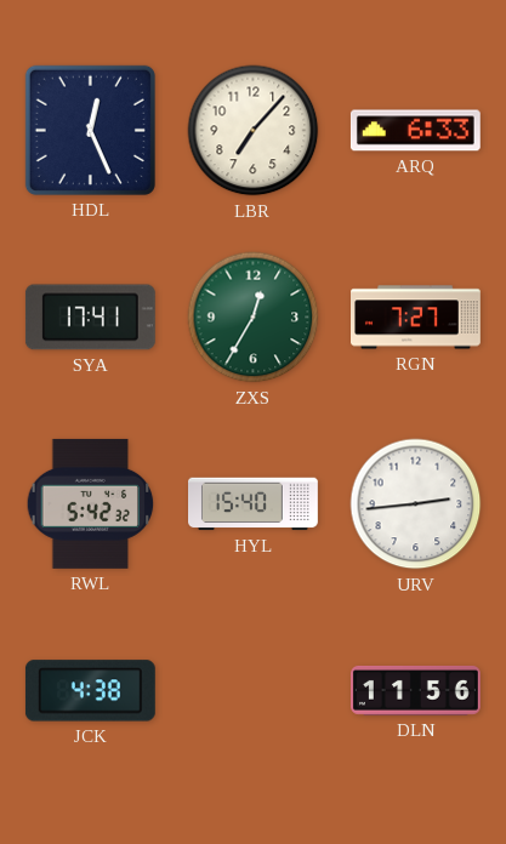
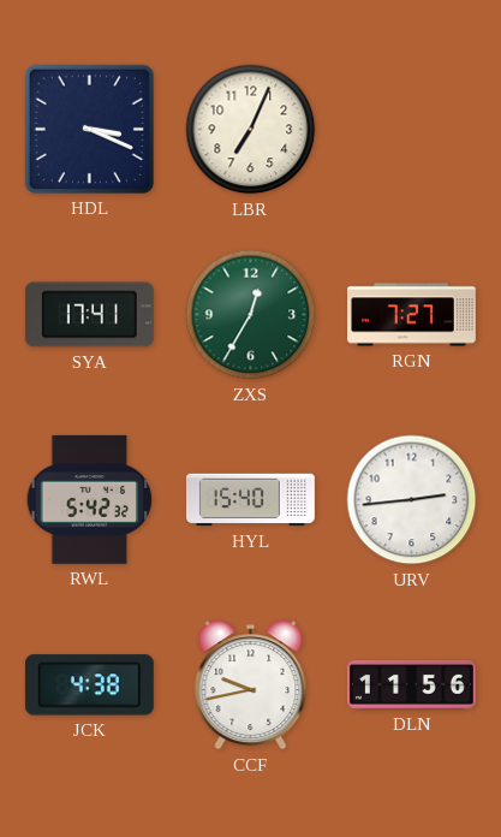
HDL: 12:26 -> 3:19 (89, 129)
LBR: 7:07 -> 7:04 (251, 130)
ARQ: 6:33 -> none (415, 131)
CCF: none -> 9:43 (251, 685)
